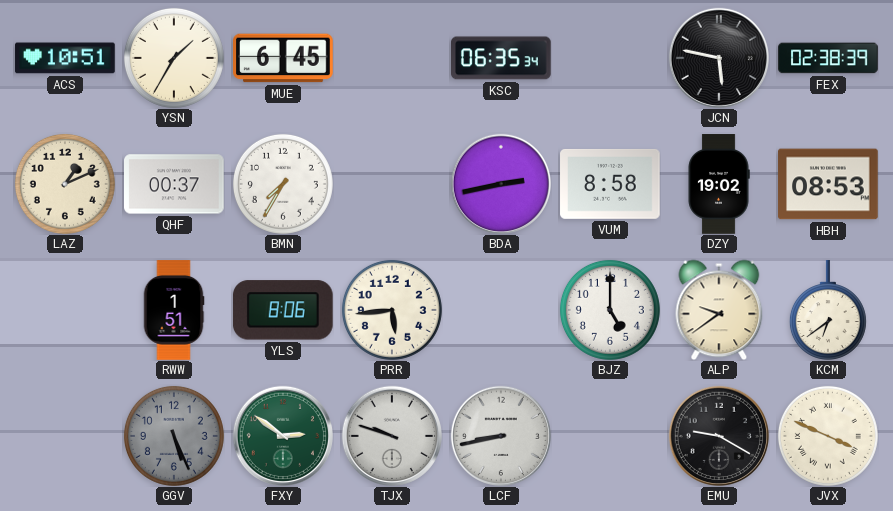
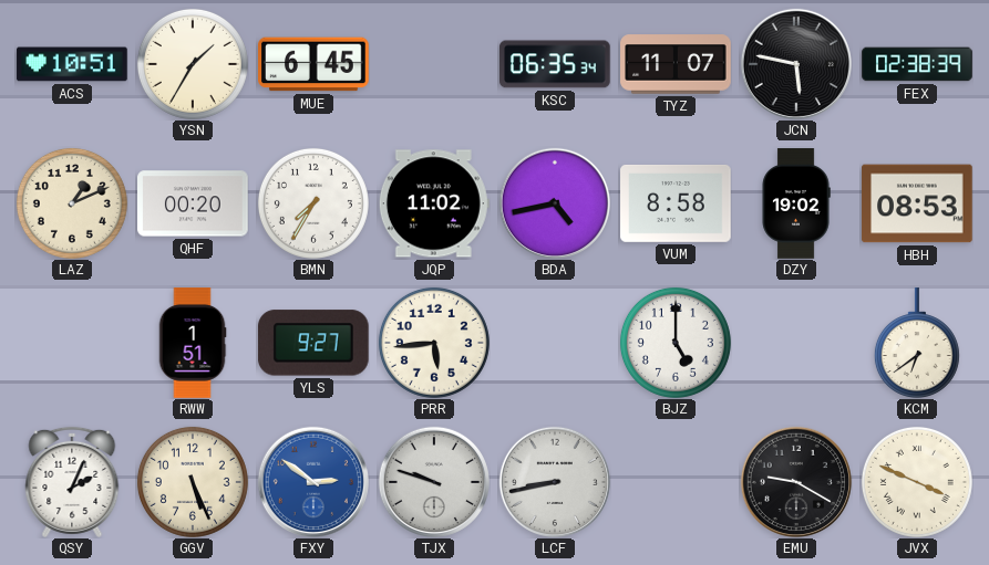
TYZ: none -> 11:07 (676, 64)
QHF: 00:37 -> 00:20 (193, 203)
JQP: none -> 11:02 (434, 203)
BDA: 2:43 -> 4:43 (555, 203)
YLS: 8:06 -> 9:27 (313, 343)
ALP: 9:39 -> none (719, 310)
QSY: none -> 2:04 (72, 482)
GGV dial: grey -> cream (193, 482)
FXY dial: green -> blue (313, 482)
